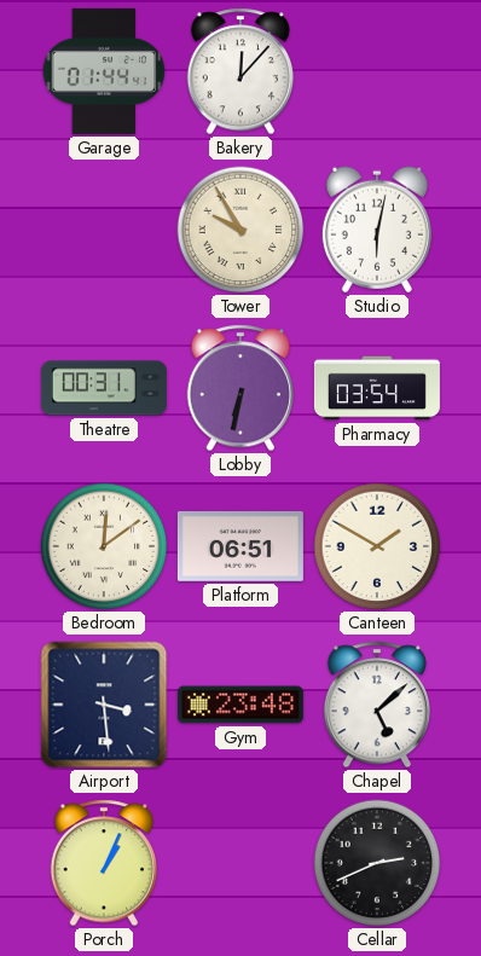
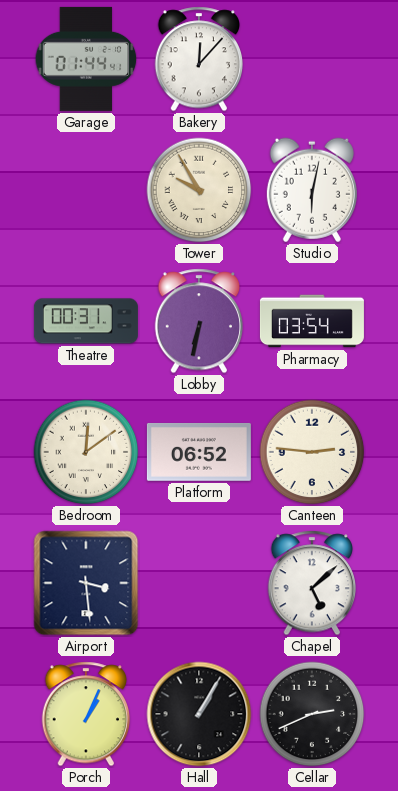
Platform: 06:51 -> 06:52 (199, 452)
Canteen: 1:50 -> 2:46 (312, 452)
Gym: 23:48 -> none (240, 705)
Hall: none -> 1:05 (199, 714)
